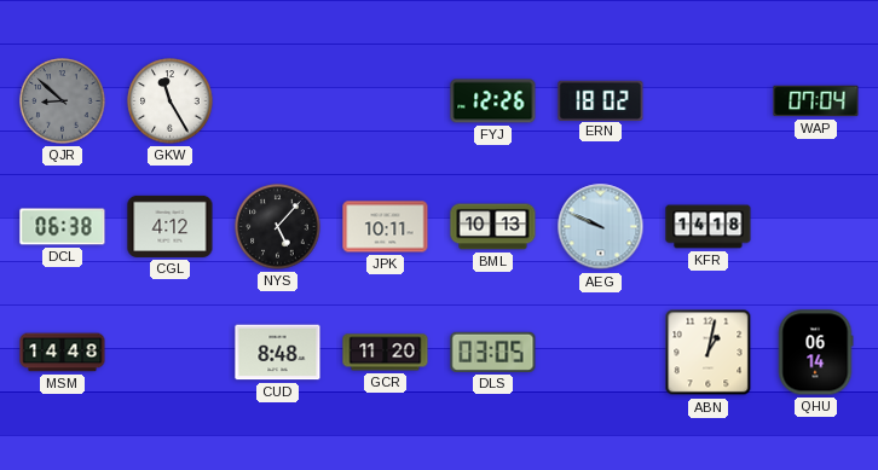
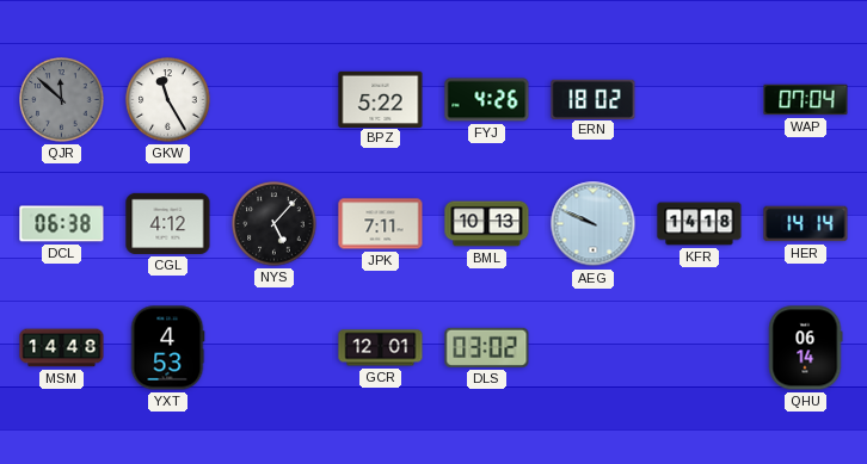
QJR: 8:52 -> 11:52 (62, 100)
BPZ: none -> 5:22 (381, 99)
FYJ: 12:26 -> 4:26 (487, 100)
JPK: 10:11 -> 7:11 (381, 224)
HER: none -> 14:14 (806, 224)
YXT: none -> 4:53 (167, 348)
CUD: 8:48 -> none (278, 353)
GCR: 11:20 -> 12:01 (381, 348)
DLS: 03:05 -> 03:02 (487, 347)
ABN: 1:02 -> none (709, 353)
